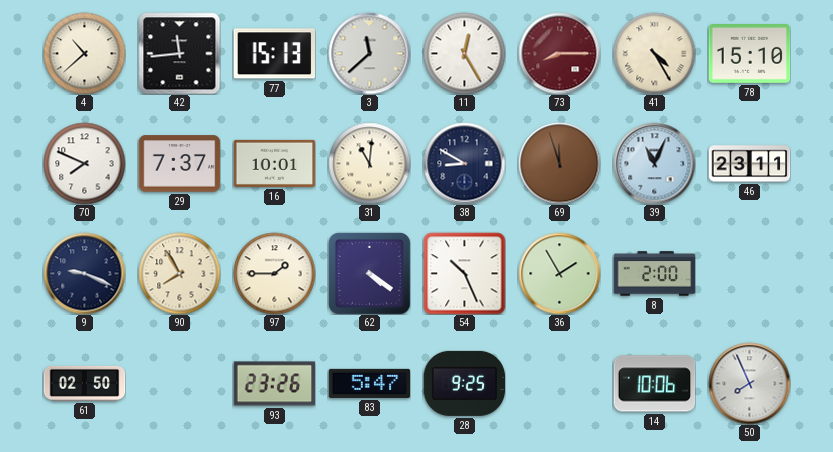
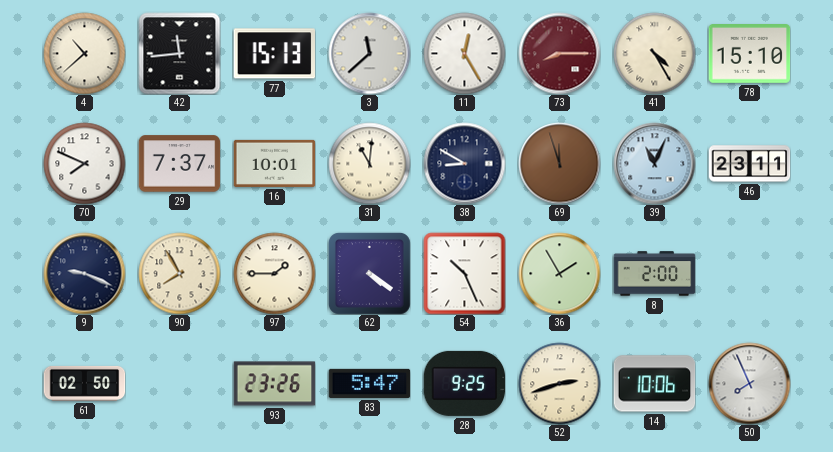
52: none -> 2:42 (559, 383)
